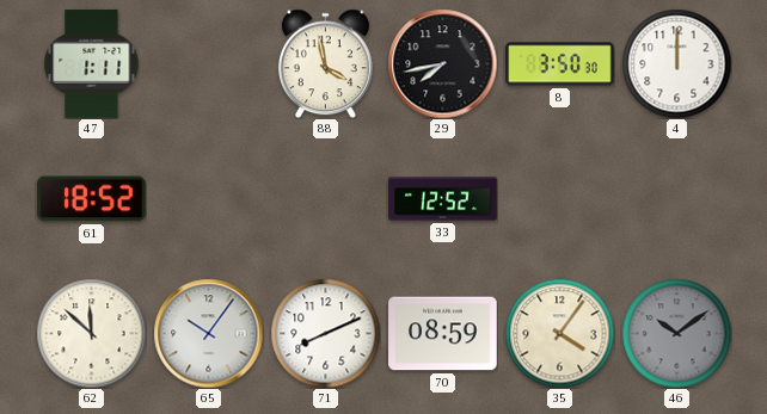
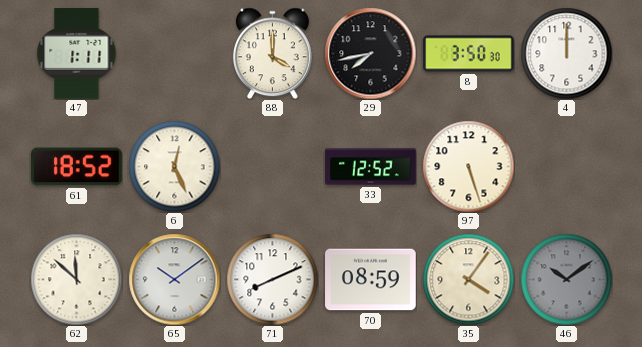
88: 3:58 -> 4:00 (272, 53)
6: none -> 12:26 (174, 166)
97: none -> 5:27 (468, 166)
65: 10:06 -> 10:09 (174, 279)
